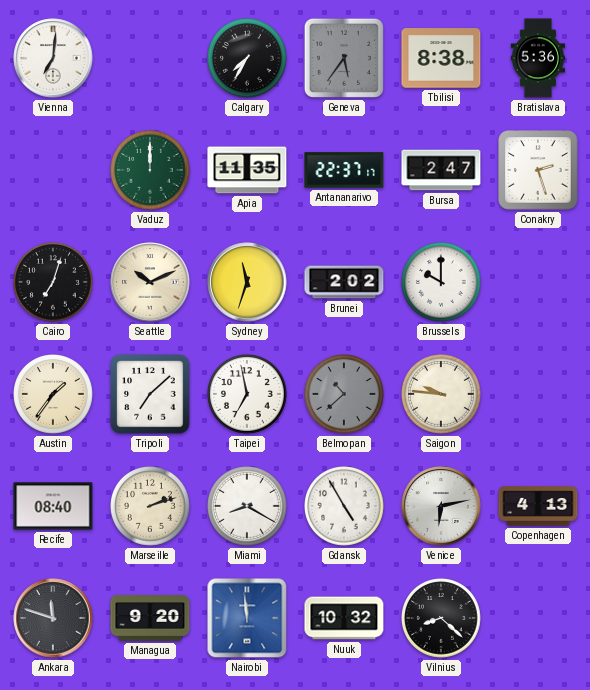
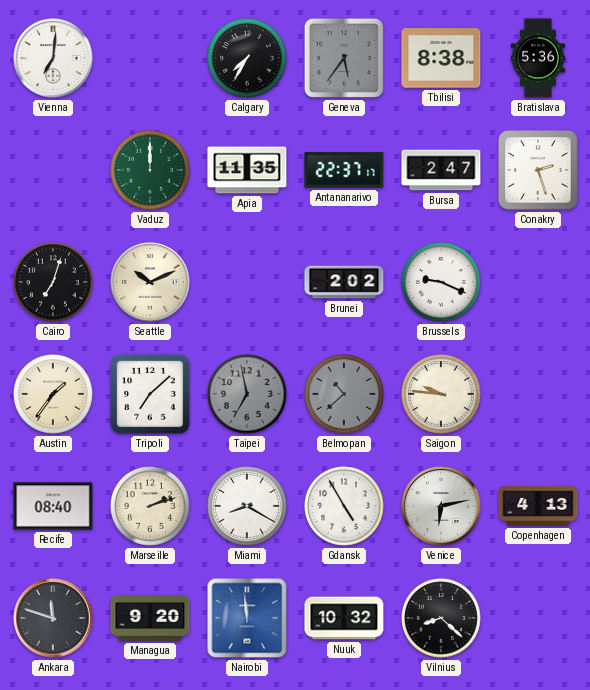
Sydney: 11:33 -> none (247, 282)
Brussels: 10:00 -> 9:19 (442, 283)
Taipei dial: white -> grey (248, 395)
